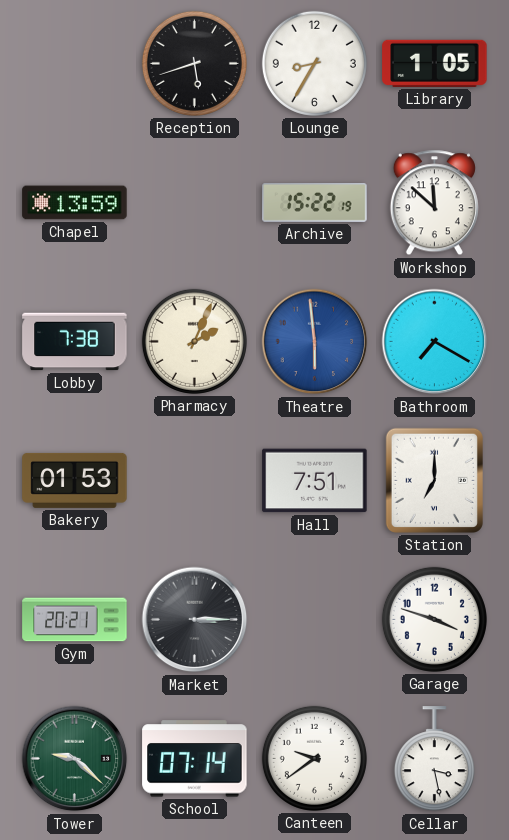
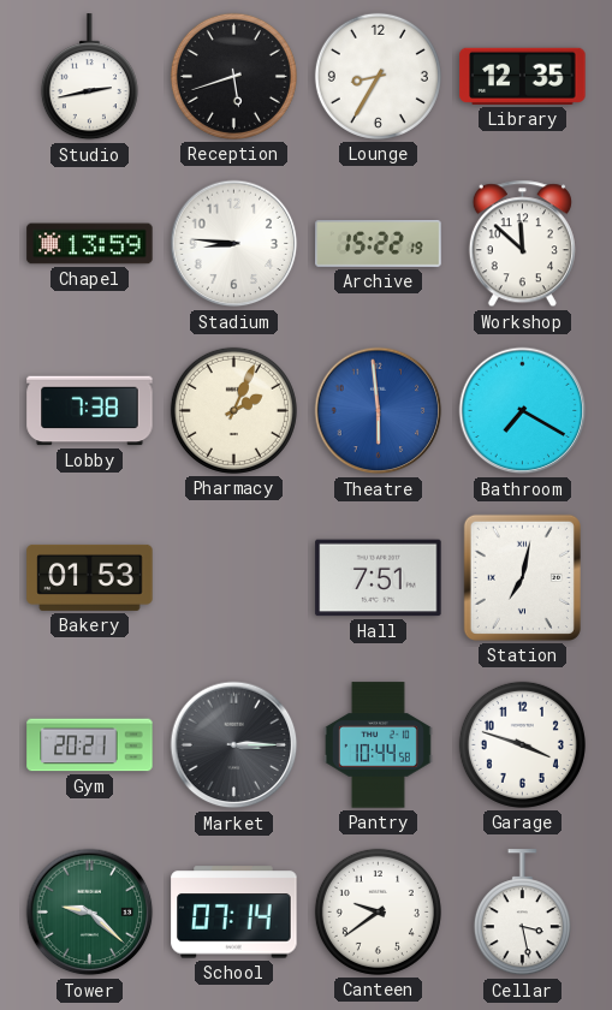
Studio: none -> 2:43 (89, 77)
Library: 1:05 -> 12:35 (523, 76)
Stadium: none -> 8:46 (234, 244)
Station: 7:00 -> 7:02 (522, 577)
Pantry: none -> 10:44 (378, 745)
